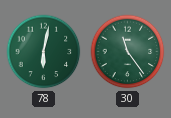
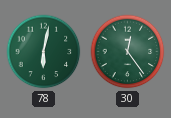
30: 11:24 -> 12:24 (128, 52)
